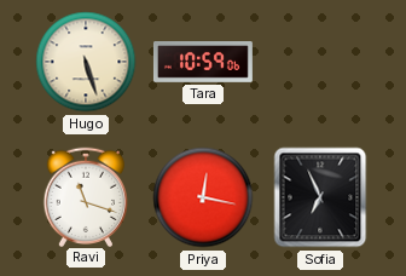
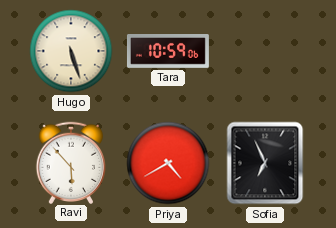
Ravi: 11:18 -> 5:53 (70, 162)
Priya: 12:17 -> 4:40 (168, 163)
